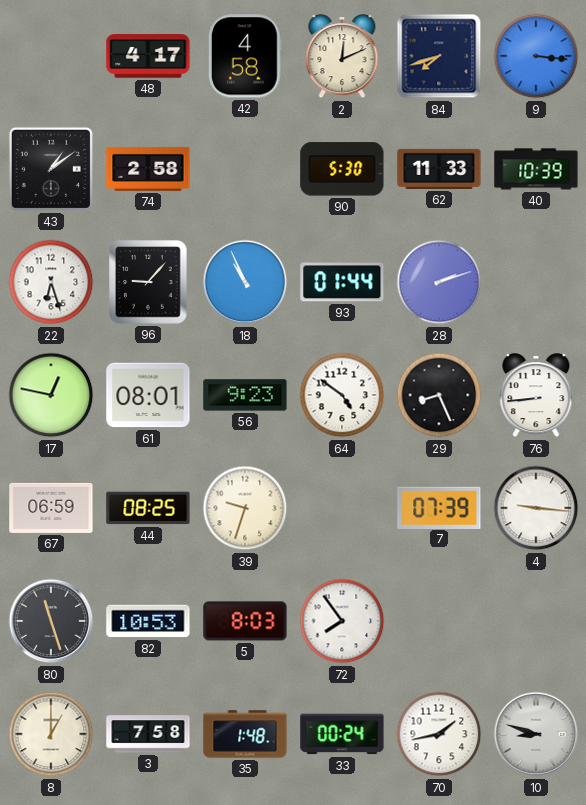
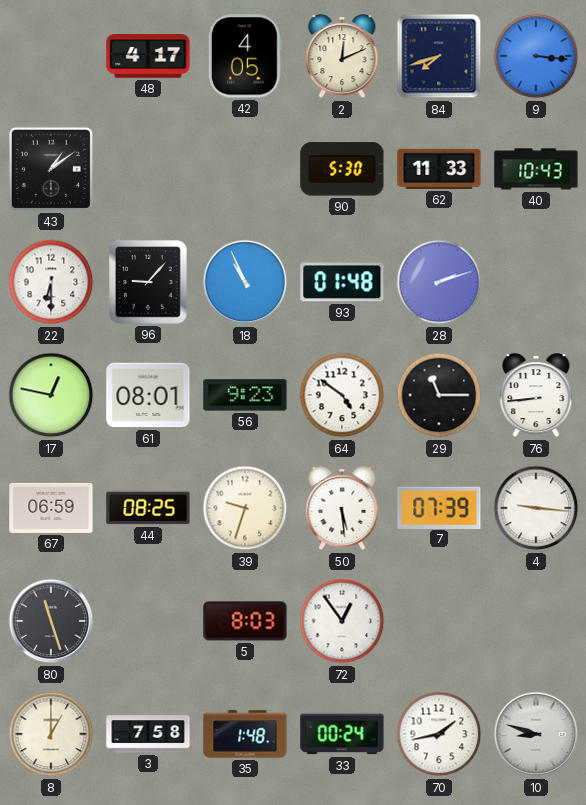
42: 4:58 -> 4:05 (245, 56)
74: 2:58 -> none (148, 169)
40: 10:39 -> 10:43 (536, 169)
22: 6:27 -> 6:30 (51, 282)
93: 01:44 -> 01:48 (342, 282)
29: 8:26 -> 11:15 (439, 395)
50: none -> 5:29 (342, 509)
82: 10:53 -> none (148, 621)
72: 7:54 -> 12:54 (342, 621)
